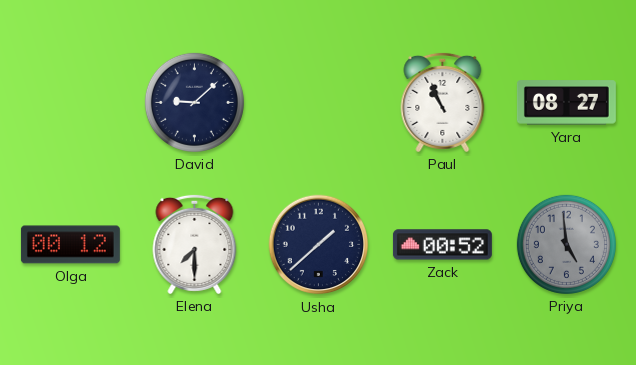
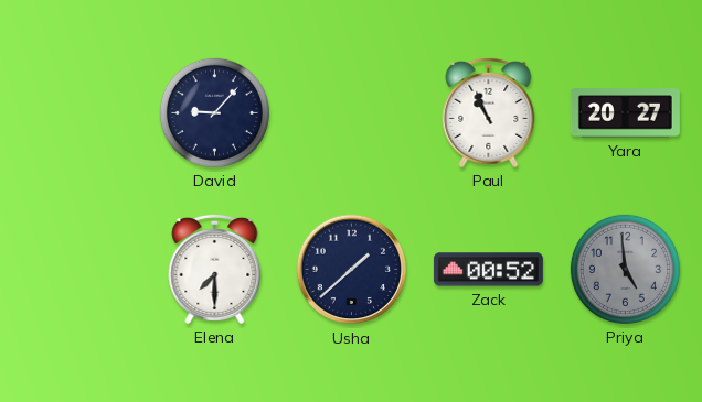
David: 9:08 -> 9:07 (214, 112)
Yara: 08:27 -> 20:27 (625, 113)
Olga: 00:12 -> none (70, 245)
